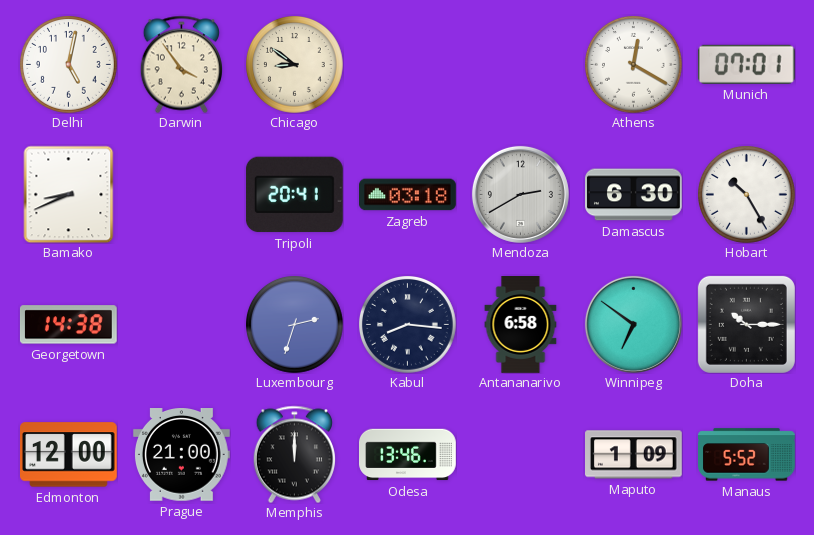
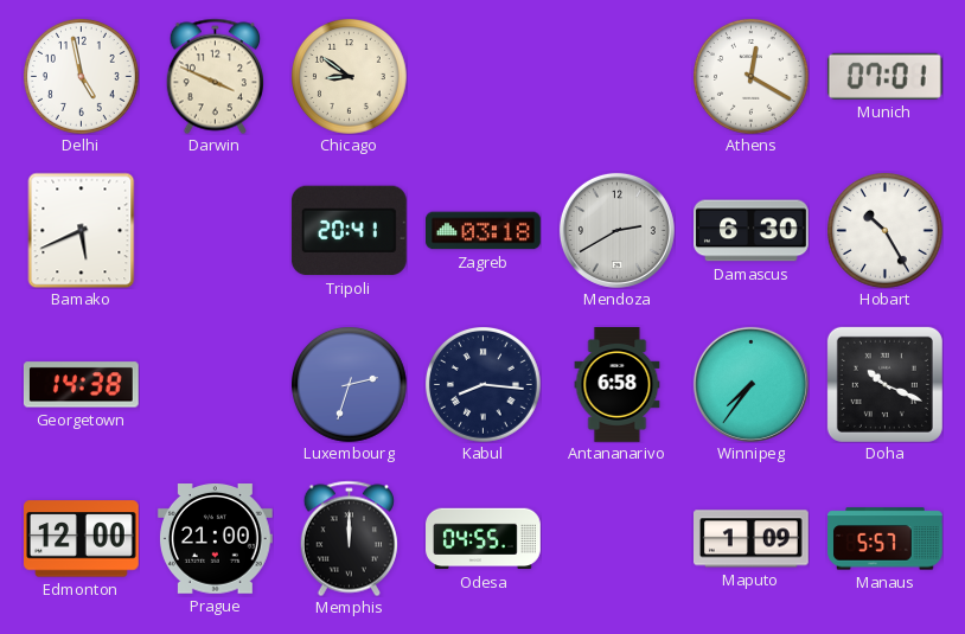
Delhi: 5:02 -> 4:58 (82, 77)
Darwin: 3:54 -> 3:49 (215, 76)
Bamako: 8:41 -> 5:41 (82, 230)
Winnipeg: 6:51 -> 7:36 (750, 384)
Doha: 10:15 -> 10:19 (884, 384)
Odesa: 13:46 -> 04:55 (484, 539)
Manaus: 5:52 -> 5:57 (886, 539)
